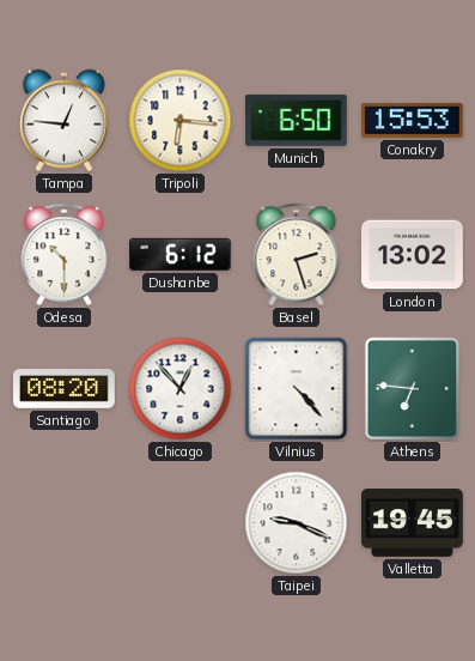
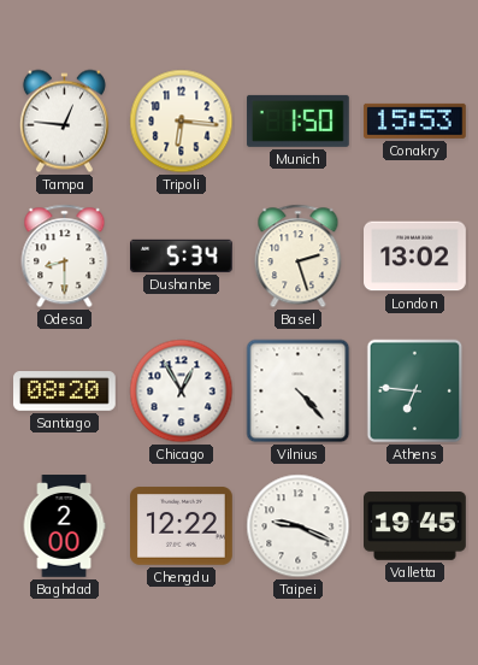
Munich: 6:50 -> 1:50 (297, 120)
Odesa: 10:30 -> 8:30 (65, 257)
Dushanbe: 6:12 -> 5:34 (182, 255)
Chicago: 12:53 -> 12:55 (182, 392)
Baghdad: none -> 2:00 (64, 526)
Chengdu: none -> 12:22 (182, 526)
